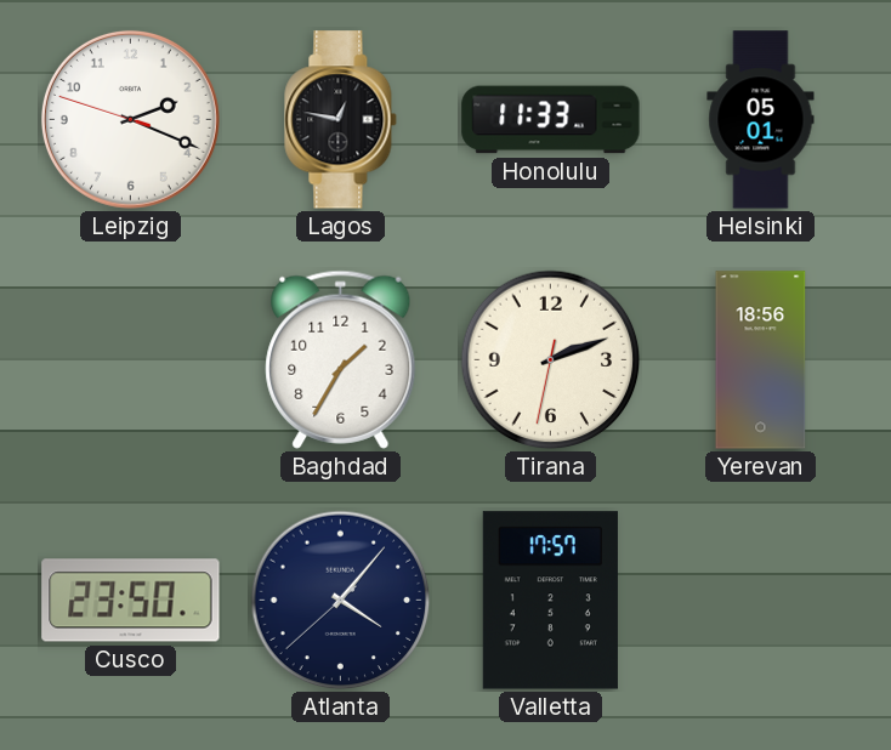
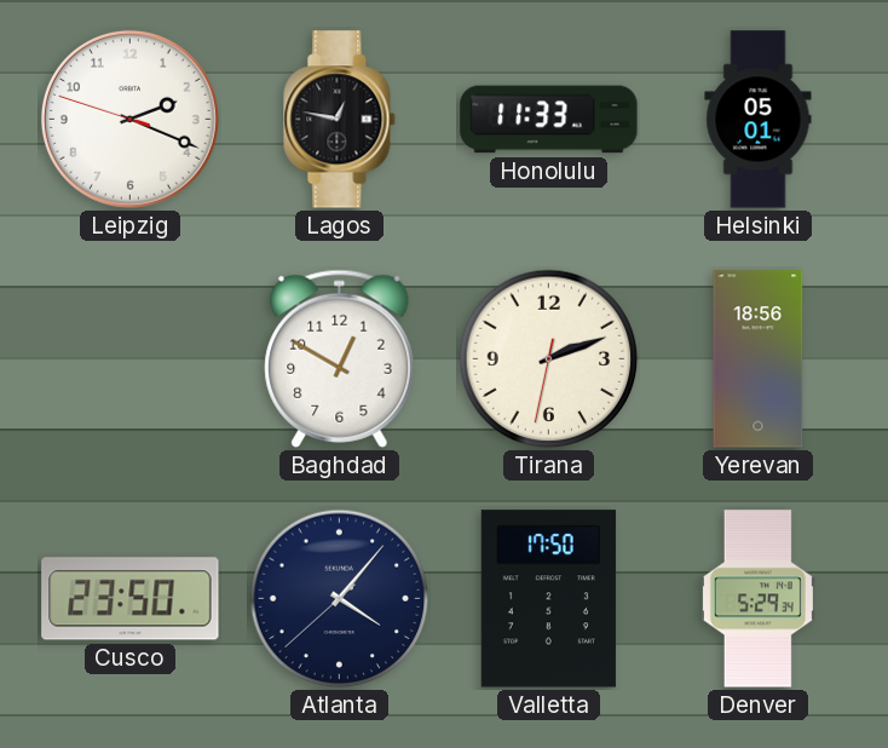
Baghdad: 1:35 -> 12:50 (340, 358)
Valletta: 17:57 -> 17:50 (548, 599)
Denver: none -> 5:29 (757, 599)
